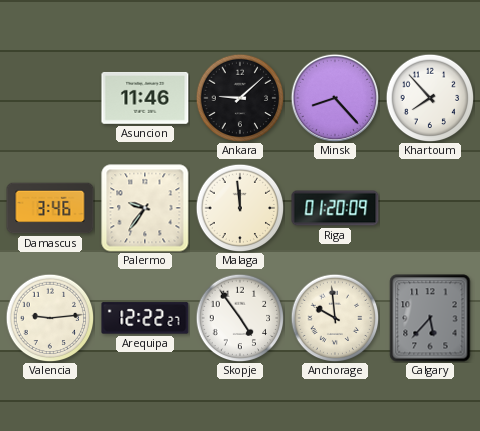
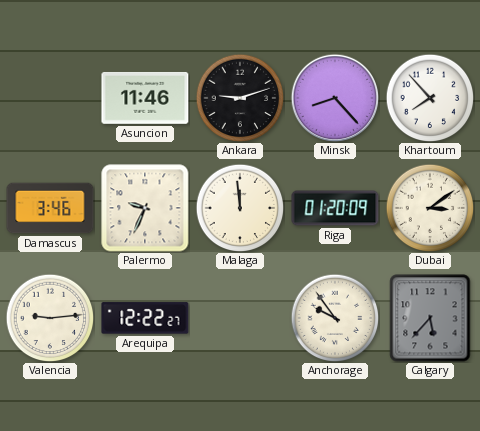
Ankara: 9:08 -> 9:12 (240, 98)
Palermo: 9:36 -> 9:34 (145, 208)
Dubai: none -> 3:09 (430, 208)
Skopje: 4:54 -> none (240, 318)
Anchorage: 9:59 -> 9:54 (335, 318)
